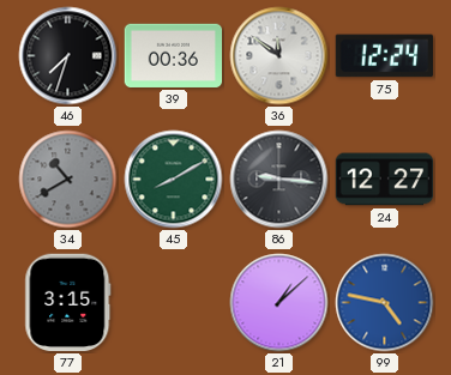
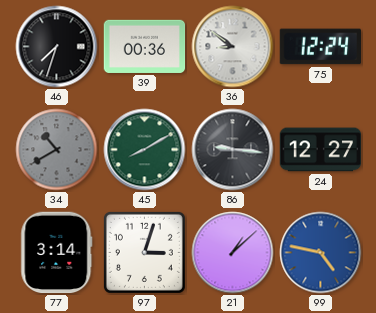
36: 11:51 -> 8:51 (233, 47)
77: 3:15 -> 3:14 (57, 253)
97: none -> 3:03 (144, 252)
